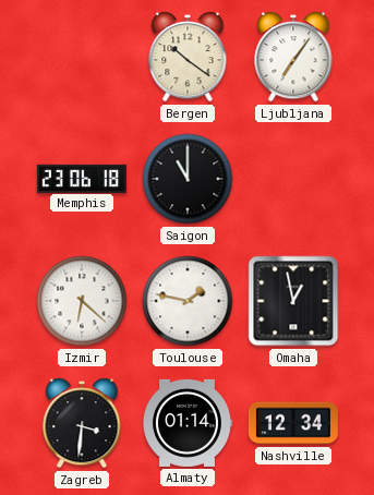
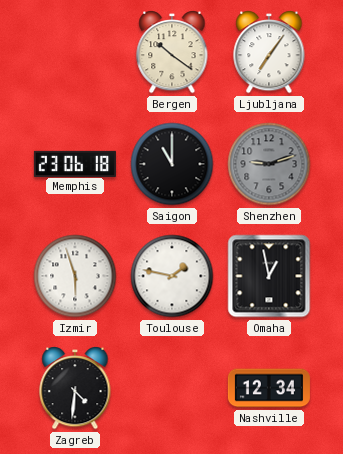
Shenzhen: none -> 9:12 (269, 164)
Izmir: 6:22 -> 5:57 (75, 276)
Zagreb: 3:31 -> 4:31 (75, 389)
Almaty: 01:14 -> none (186, 423)
